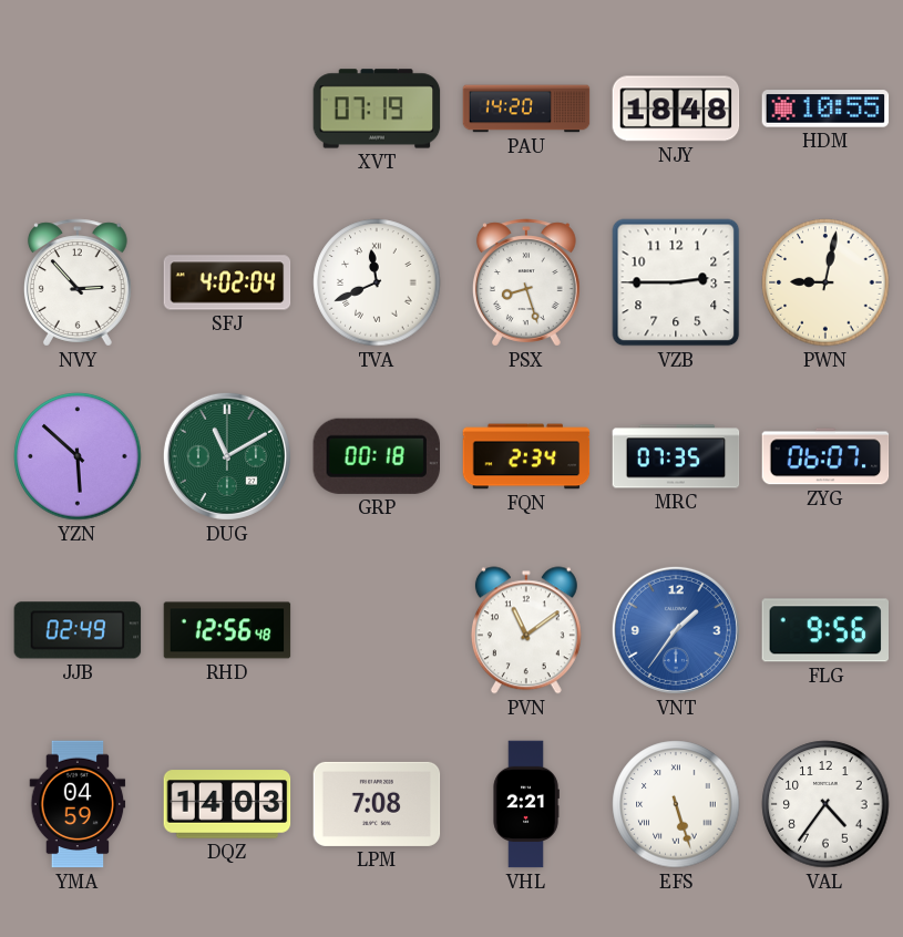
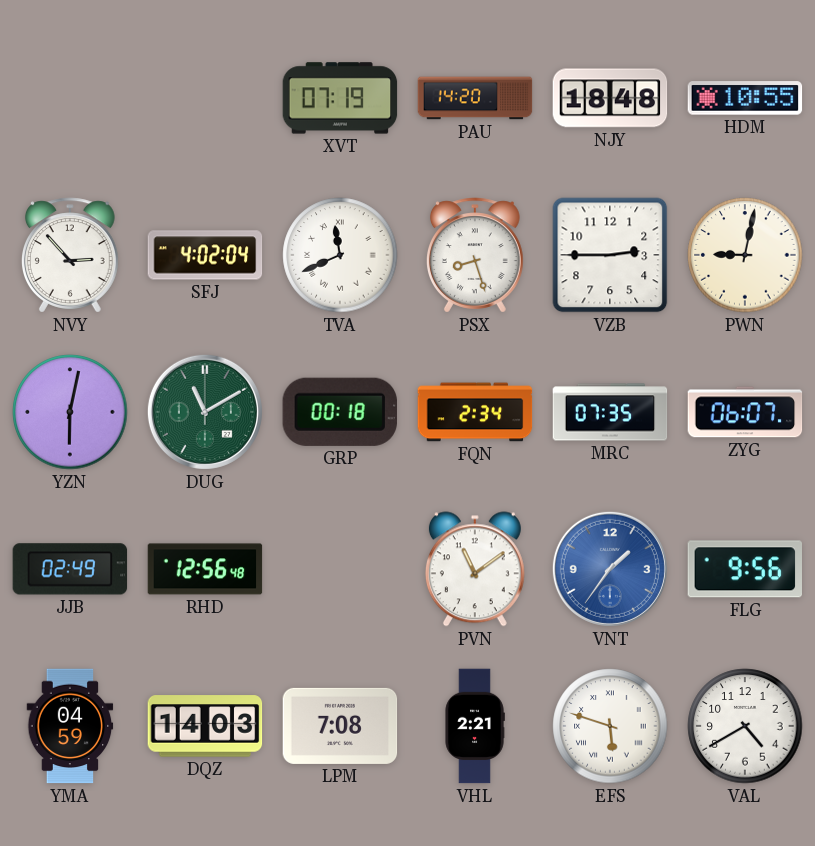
YZN: 5:52 -> 6:02 (70, 412)
EFS: 5:27 -> 5:48 (610, 726)
VAL: 4:36 -> 4:40 (745, 726)
